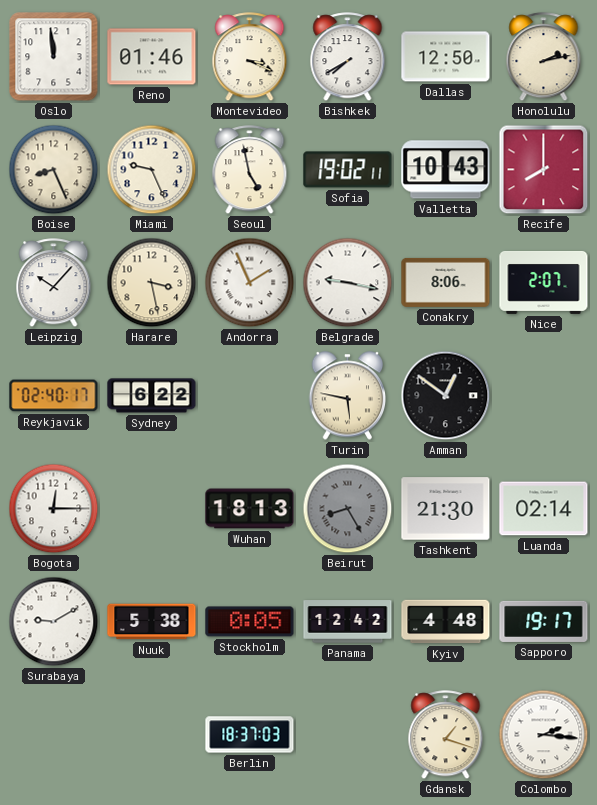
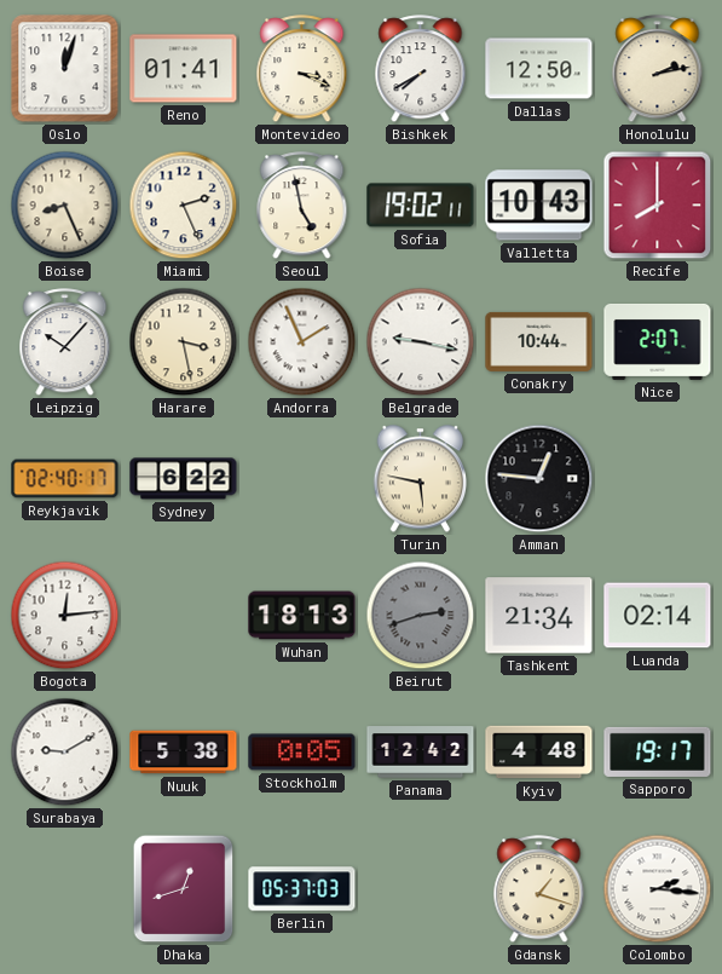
Oslo: 11:59 -> 12:03 (65, 69)
Reno: 01:46 -> 01:41 (184, 69)
Miami: 9:26 -> 2:26 (184, 206)
Conakry: 8:06 -> 10:44 (539, 341)
Amman: 12:51 -> 12:46 (539, 479)
Bogota: 12:15 -> 12:14 (65, 616)
Beirut: 8:25 -> 2:42 (421, 616)
Tashkent: 21:30 -> 21:34 (539, 616)
Dhaka: none -> 12:42 (184, 889)
Berlin: 18:37 -> 05:37 (302, 889)
